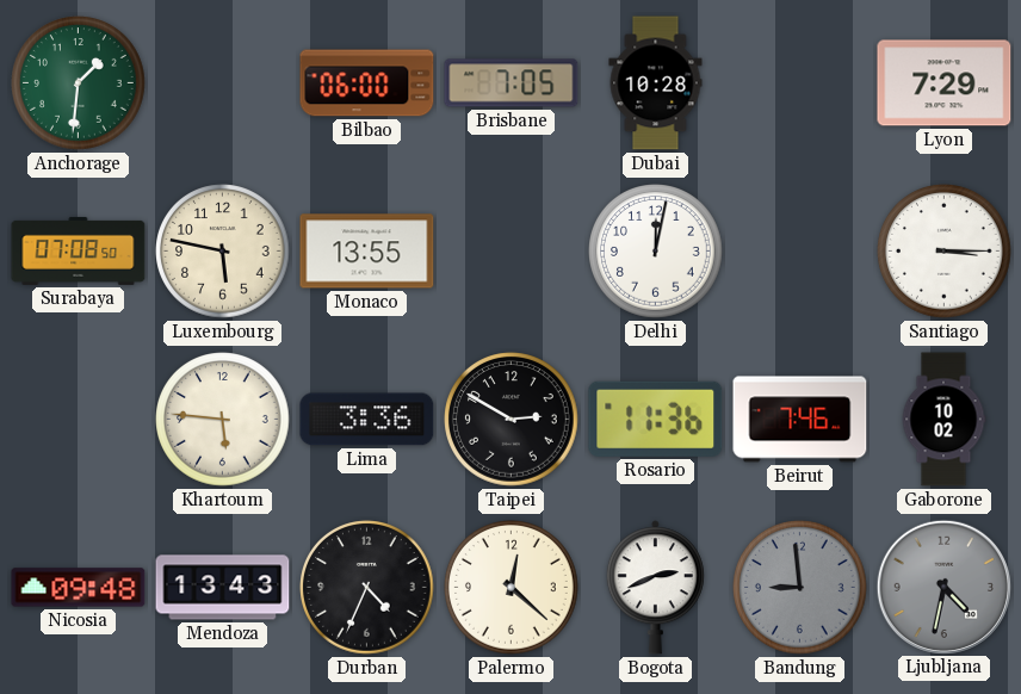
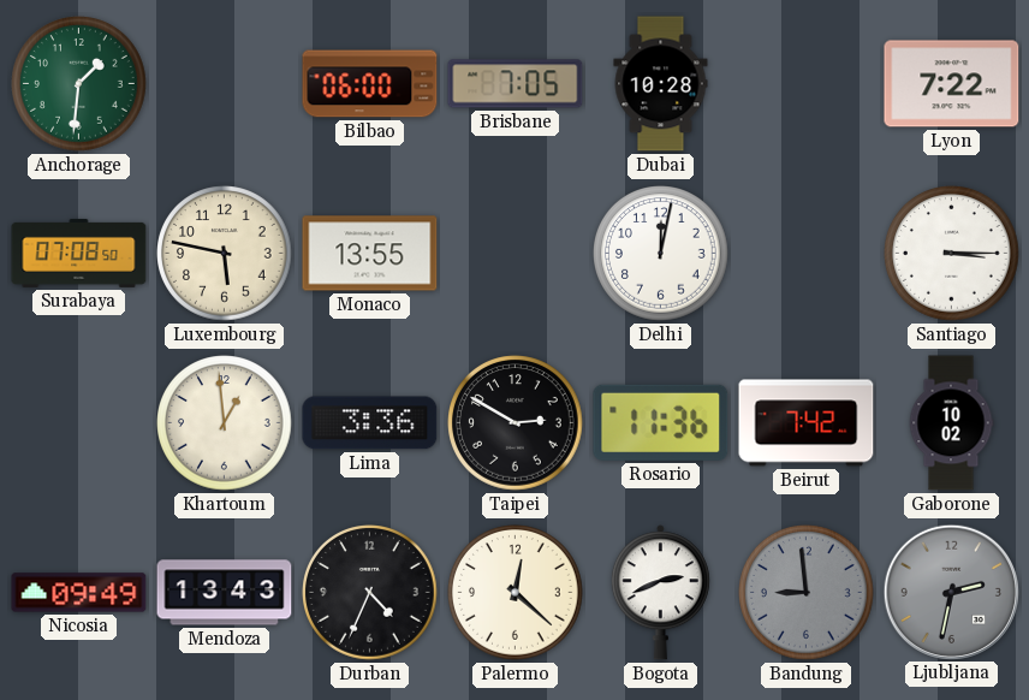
Lyon: 7:29 -> 7:22 (952, 84)
Khartoum: 5:46 -> 12:59 (225, 423)
Beirut: 7:46 -> 7:42 (807, 423)
Nicosia: 09:48 -> 09:49 (79, 593)
Ljubljana: 4:32 -> 2:32 (951, 592)
